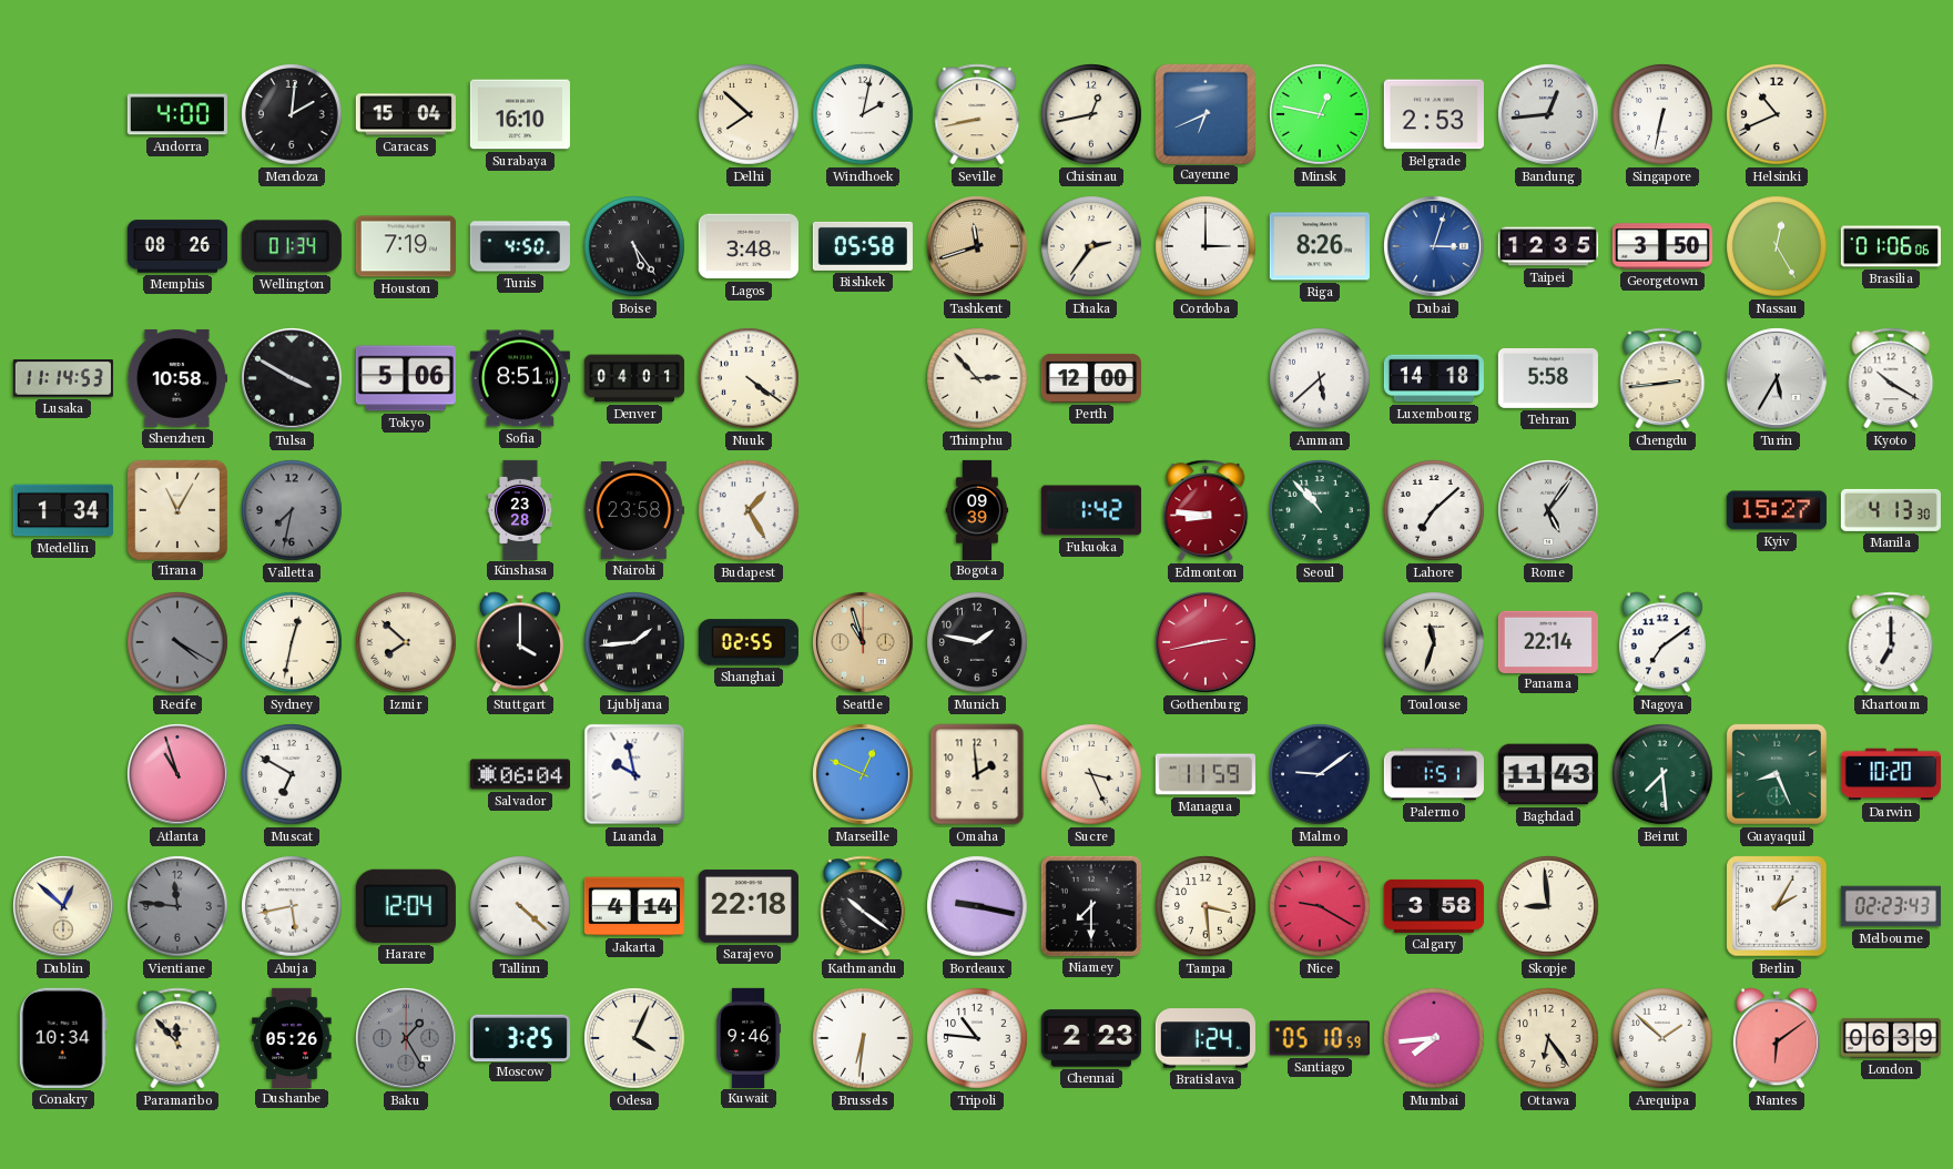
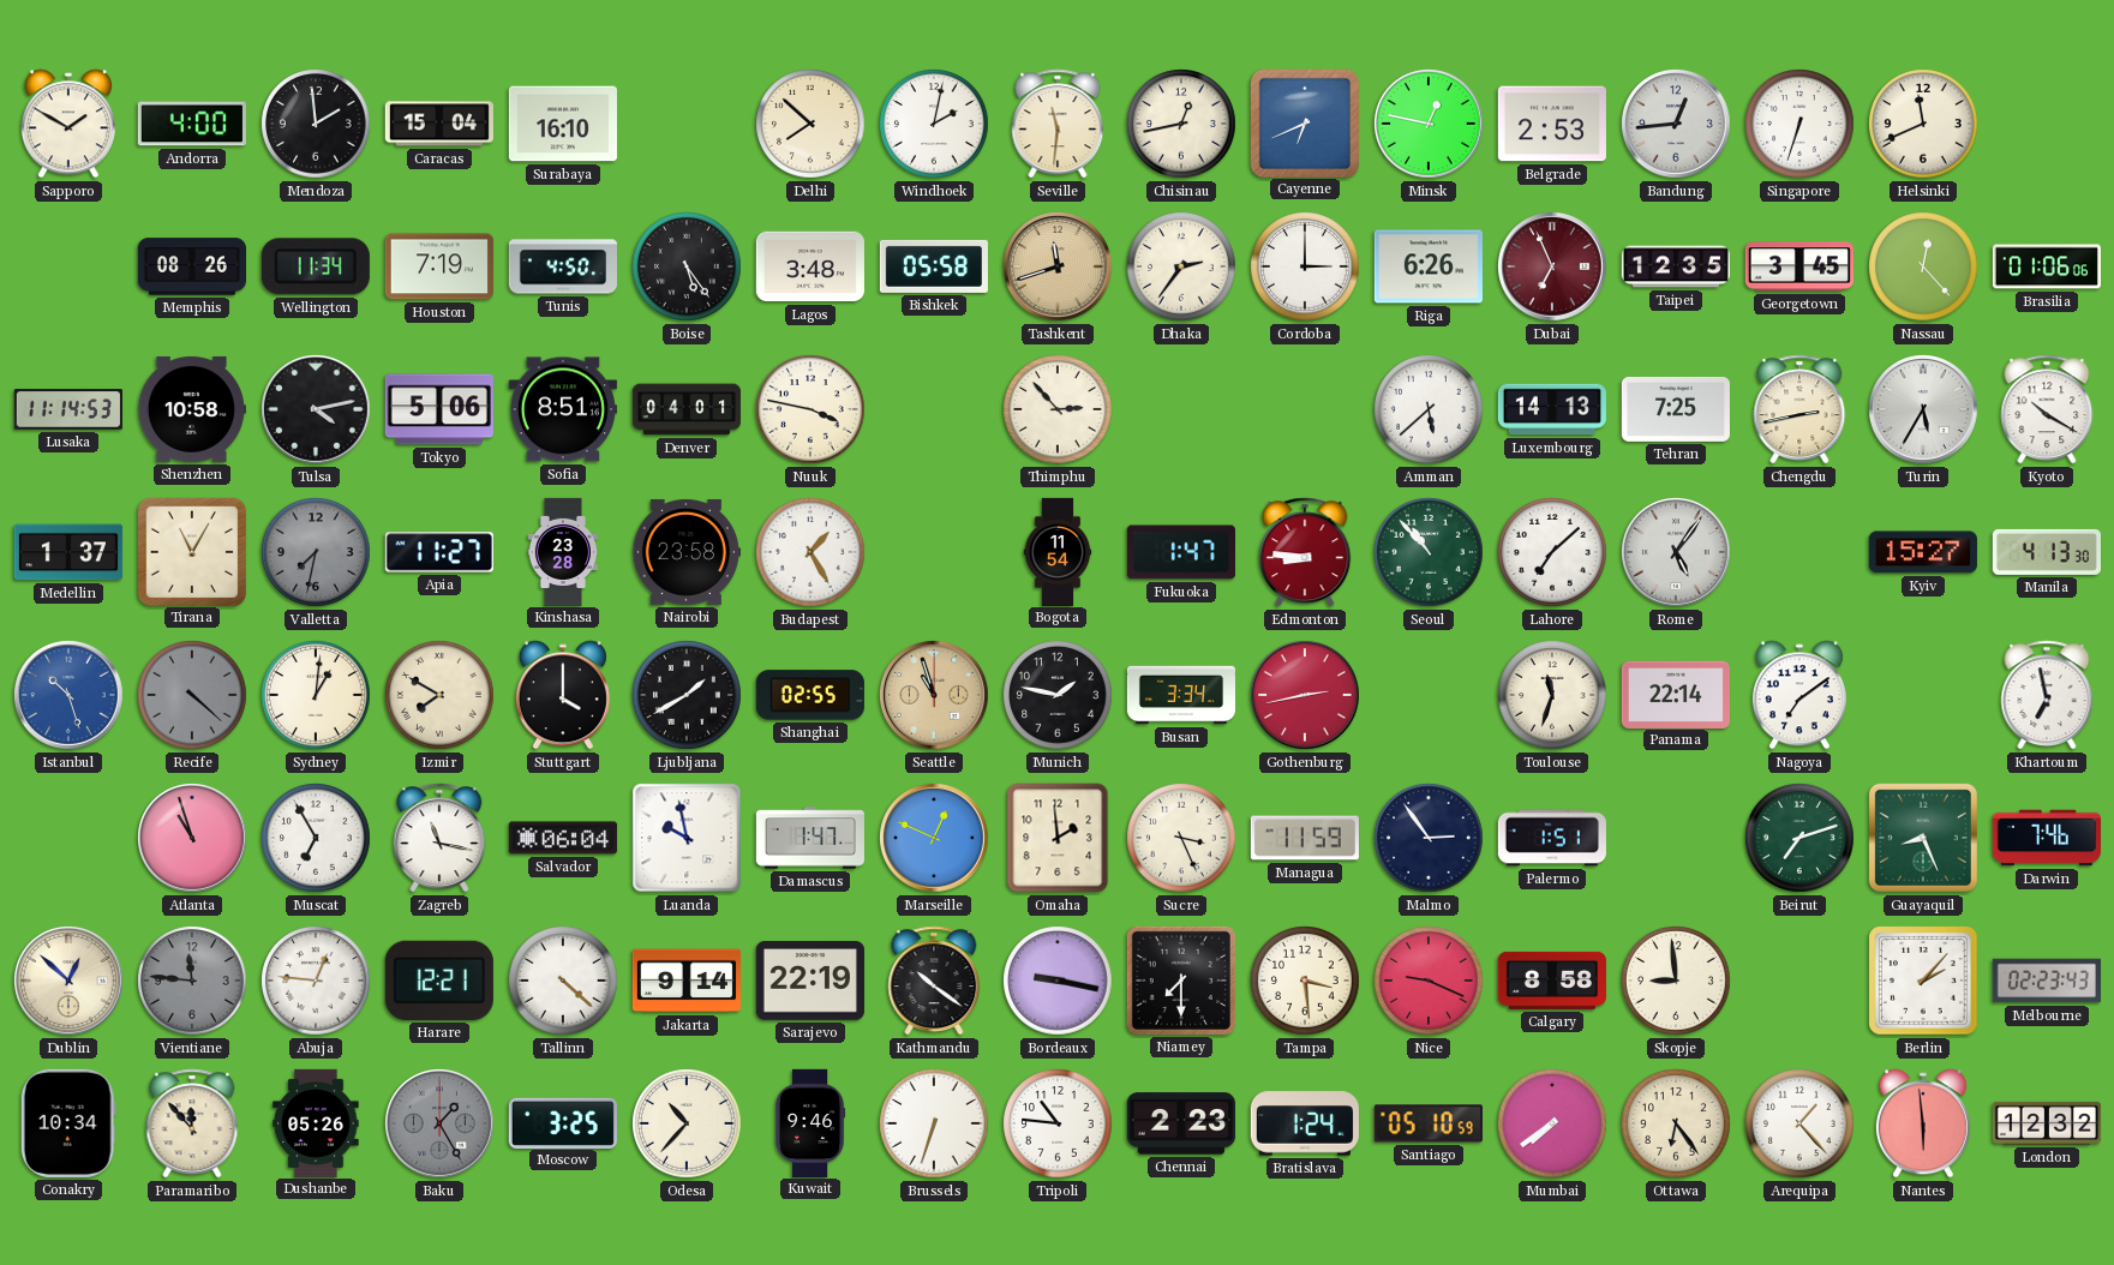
Sapporo: none -> 1:50 (68, 124)
Mendoza: 2:01 -> 1:59 (316, 124)
Seville: 8:43 -> 11:31 (1058, 124)
Singapore: 6:32 -> 6:33 (1799, 124)
Helsinki: 10:41 -> 11:41 (1923, 124)
Wellington: 01:34 -> 11:34 (316, 266)
Riga: 8:26 -> 6:26 (1429, 266)
Dubai: 3:03 -> 6:56 (1553, 268)
Dubai dial: blue -> burgundy (1553, 268)
Georgetown: 3:50 -> 3:45 (1798, 266)
Nassau: 12:25 -> 12:23 (1923, 266)
Tulsa: 3:50 -> 4:13 (317, 410)
Nuuk: 4:21 -> 3:47 (810, 409)
Perth: 12:00 -> none (1091, 378)
Luxembourg: 14:18 -> 14:13 (1552, 409)
Tehran: 5:58 -> 7:25 (1676, 409)
Chengdu: 2:44 -> 2:43 (1799, 409)
Medellin: 1:34 -> 1:37 (68, 552)
Apia: none -> 11:27 (439, 552)
Bogota: 09:39 -> 11:54 (1058, 551)
Fukuoka: 1:42 -> 1:47 (1181, 552)
Istanbul: none -> 10:27 (70, 696)
Recife: 4:20 -> 4:22 (192, 695)
Sydney: 12:32 -> 1:01 (316, 695)
Izmir: 7:52 -> 7:50 (439, 695)
Ljubljana: 1:44 -> 1:40 (687, 695)
Busan: none -> 3:34 (1180, 695)
Khartoum: 7:00 -> 6:58 (2047, 695)
Muscat: 6:50 -> 6:55 (316, 838)
Zagreb: none -> 11:17 (439, 838)
Damascus: none -> 1:47 (809, 838)
Malmo: 9:09 -> 2:54 (1429, 838)
Baghdad: 11:43 -> none (1548, 774)
Beirut: 7:29 -> 7:12 (1799, 838)
Darwin: 10:20 -> 7:46 (2046, 838)
Abuja: 5:43 -> 12:46 (316, 981)
Harare: 12:04 -> 12:21 (439, 981)
Jakarta: 4:14 -> 9:14 (687, 981)
Sarajevo: 22:18 -> 22:19 (810, 981)
Nice: 9:20 -> 9:19 (1429, 981)
Calgary: 3:58 -> 8:58 (1552, 981)
Berlin: 2:05 -> 2:07 (1923, 981)
Odesa: 4:04 -> 10:37 (687, 1123)
Brussels: 6:31 -> 6:33 (934, 1123)
Mumbai: 7:44 -> 7:39 (1552, 1123)
Arequipa: 1:52 -> 1:23 (1799, 1123)
Nantes: 6:09 -> 5:59 (1923, 1123)
London: 06:39 -> 12:32 (2047, 1123)
